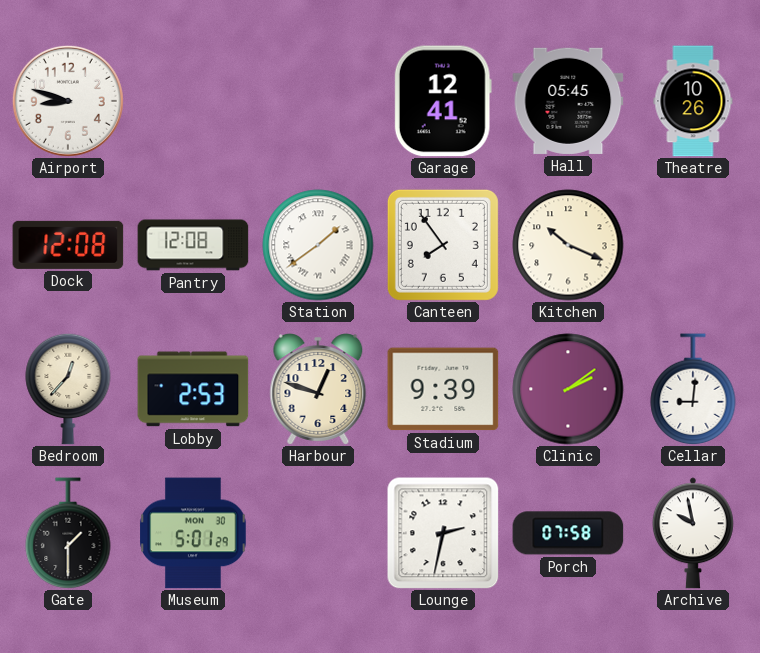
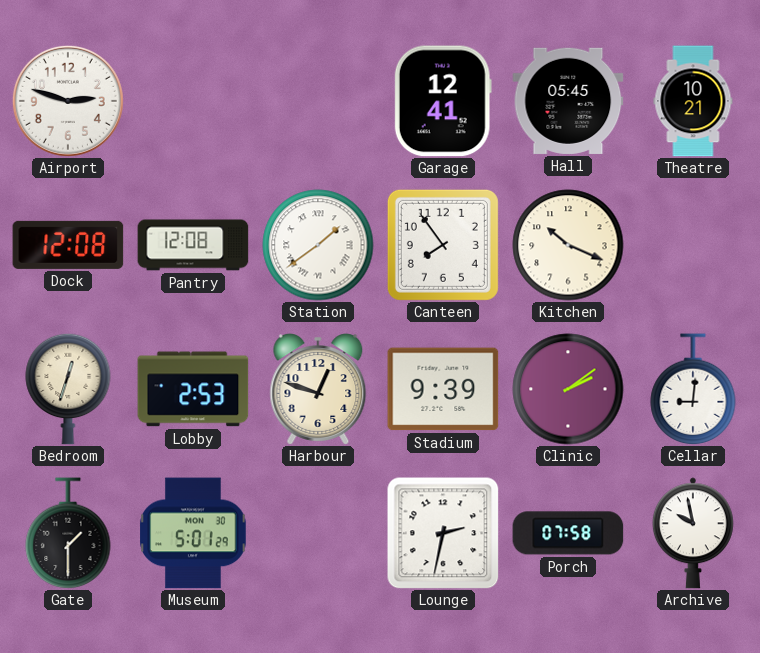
Airport: 8:48 -> 2:48 (68, 101)
Theatre: 10:26 -> 10:21 (693, 101)
Bedroom: 12:37 -> 12:33 (68, 389)
